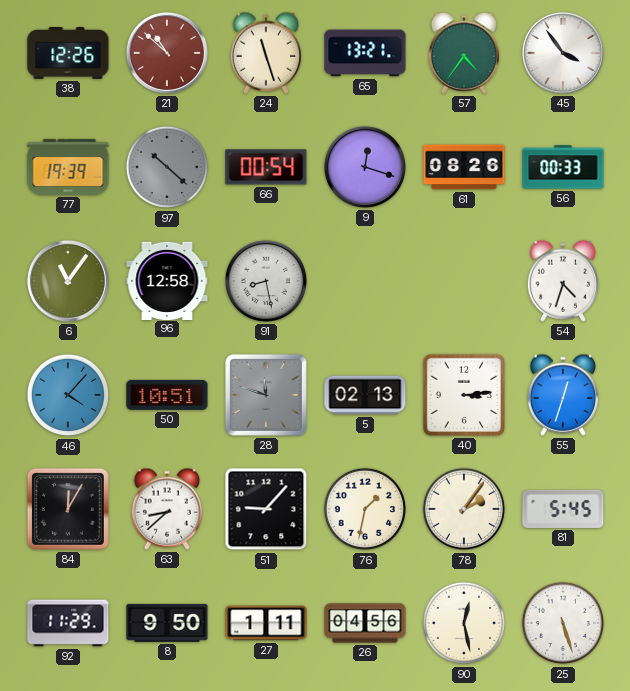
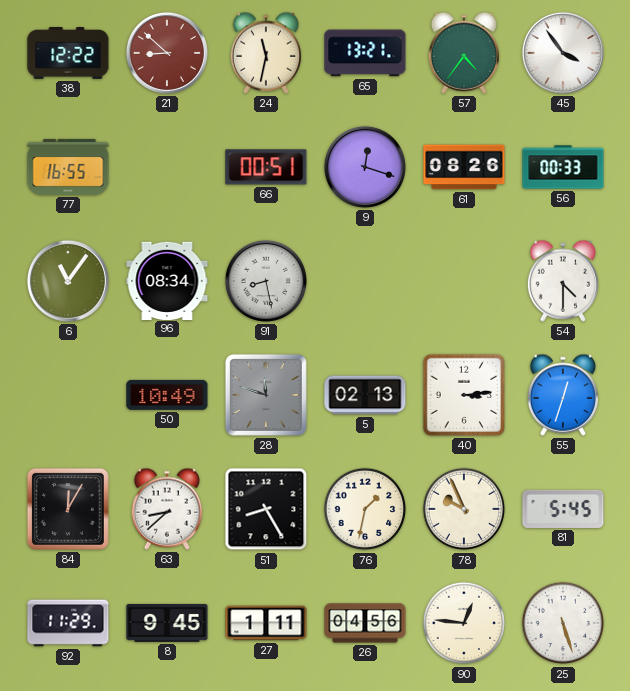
38: 12:26 -> 12:22 (68, 54)
21: 10:52 -> 8:52 (167, 53)
24: 11:27 -> 11:32 (265, 53)
77: 19:39 -> 16:55 (68, 167)
97: 10:22 -> none (167, 167)
66: 00:54 -> 00:51 (266, 167)
96: 12:58 -> 08:34 (167, 280)
54: 4:33 -> 4:30 (562, 281)
46: 4:07 -> none (68, 395)
50: 10:51 -> 10:49 (167, 395)
51: 9:07 -> 8:25 (266, 509)
78: 2:06 -> 9:56 (464, 509)
8: 9:50 -> 9:45 (167, 623)
90: 12:28 -> 12:46 (464, 623)
